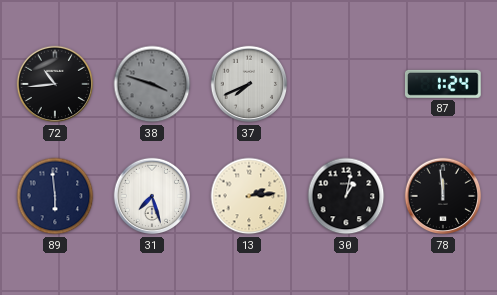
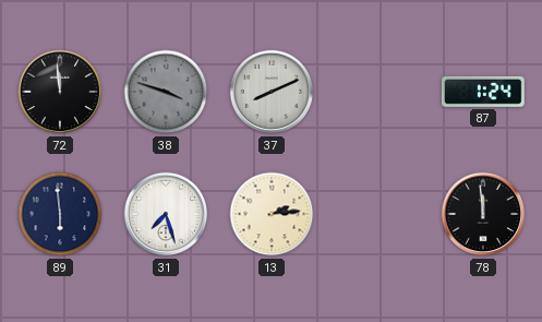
72: 10:44 -> 11:59 (60, 92)
37: 7:41 -> 8:11 (272, 92)
30: 1:02 -> none (346, 196)
